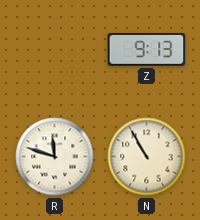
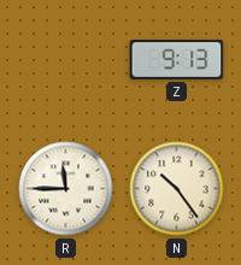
R: 11:48 -> 11:45 (66, 189)
N: 10:55 -> 10:24 (177, 189)
